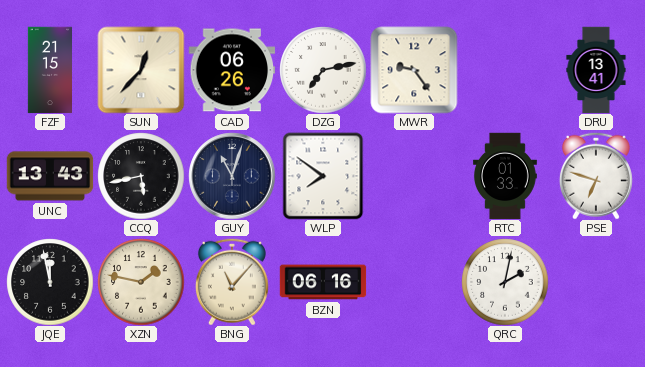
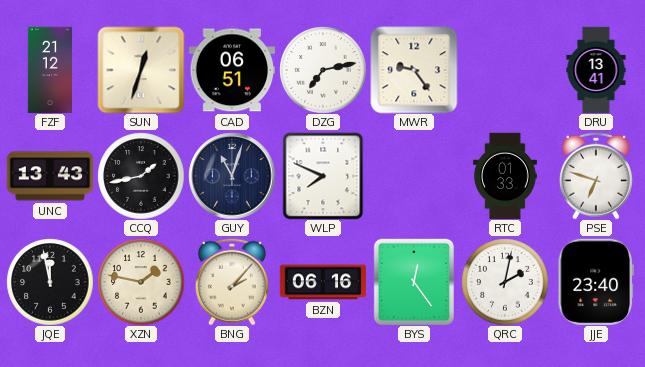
FZF: 21:15 -> 21:12 (50, 70)
SUN: 12:37 -> 12:33 (141, 70)
CAD: 06:26 -> 06:51 (232, 70)
CCQ: 5:43 -> 1:43 (141, 176)
WLP: 7:51 -> 7:49 (323, 176)
BNG: 11:07 -> 2:07 (232, 282)
BYS: none -> 12:24 (413, 282)
JJE: none -> 23:40 (596, 281)
